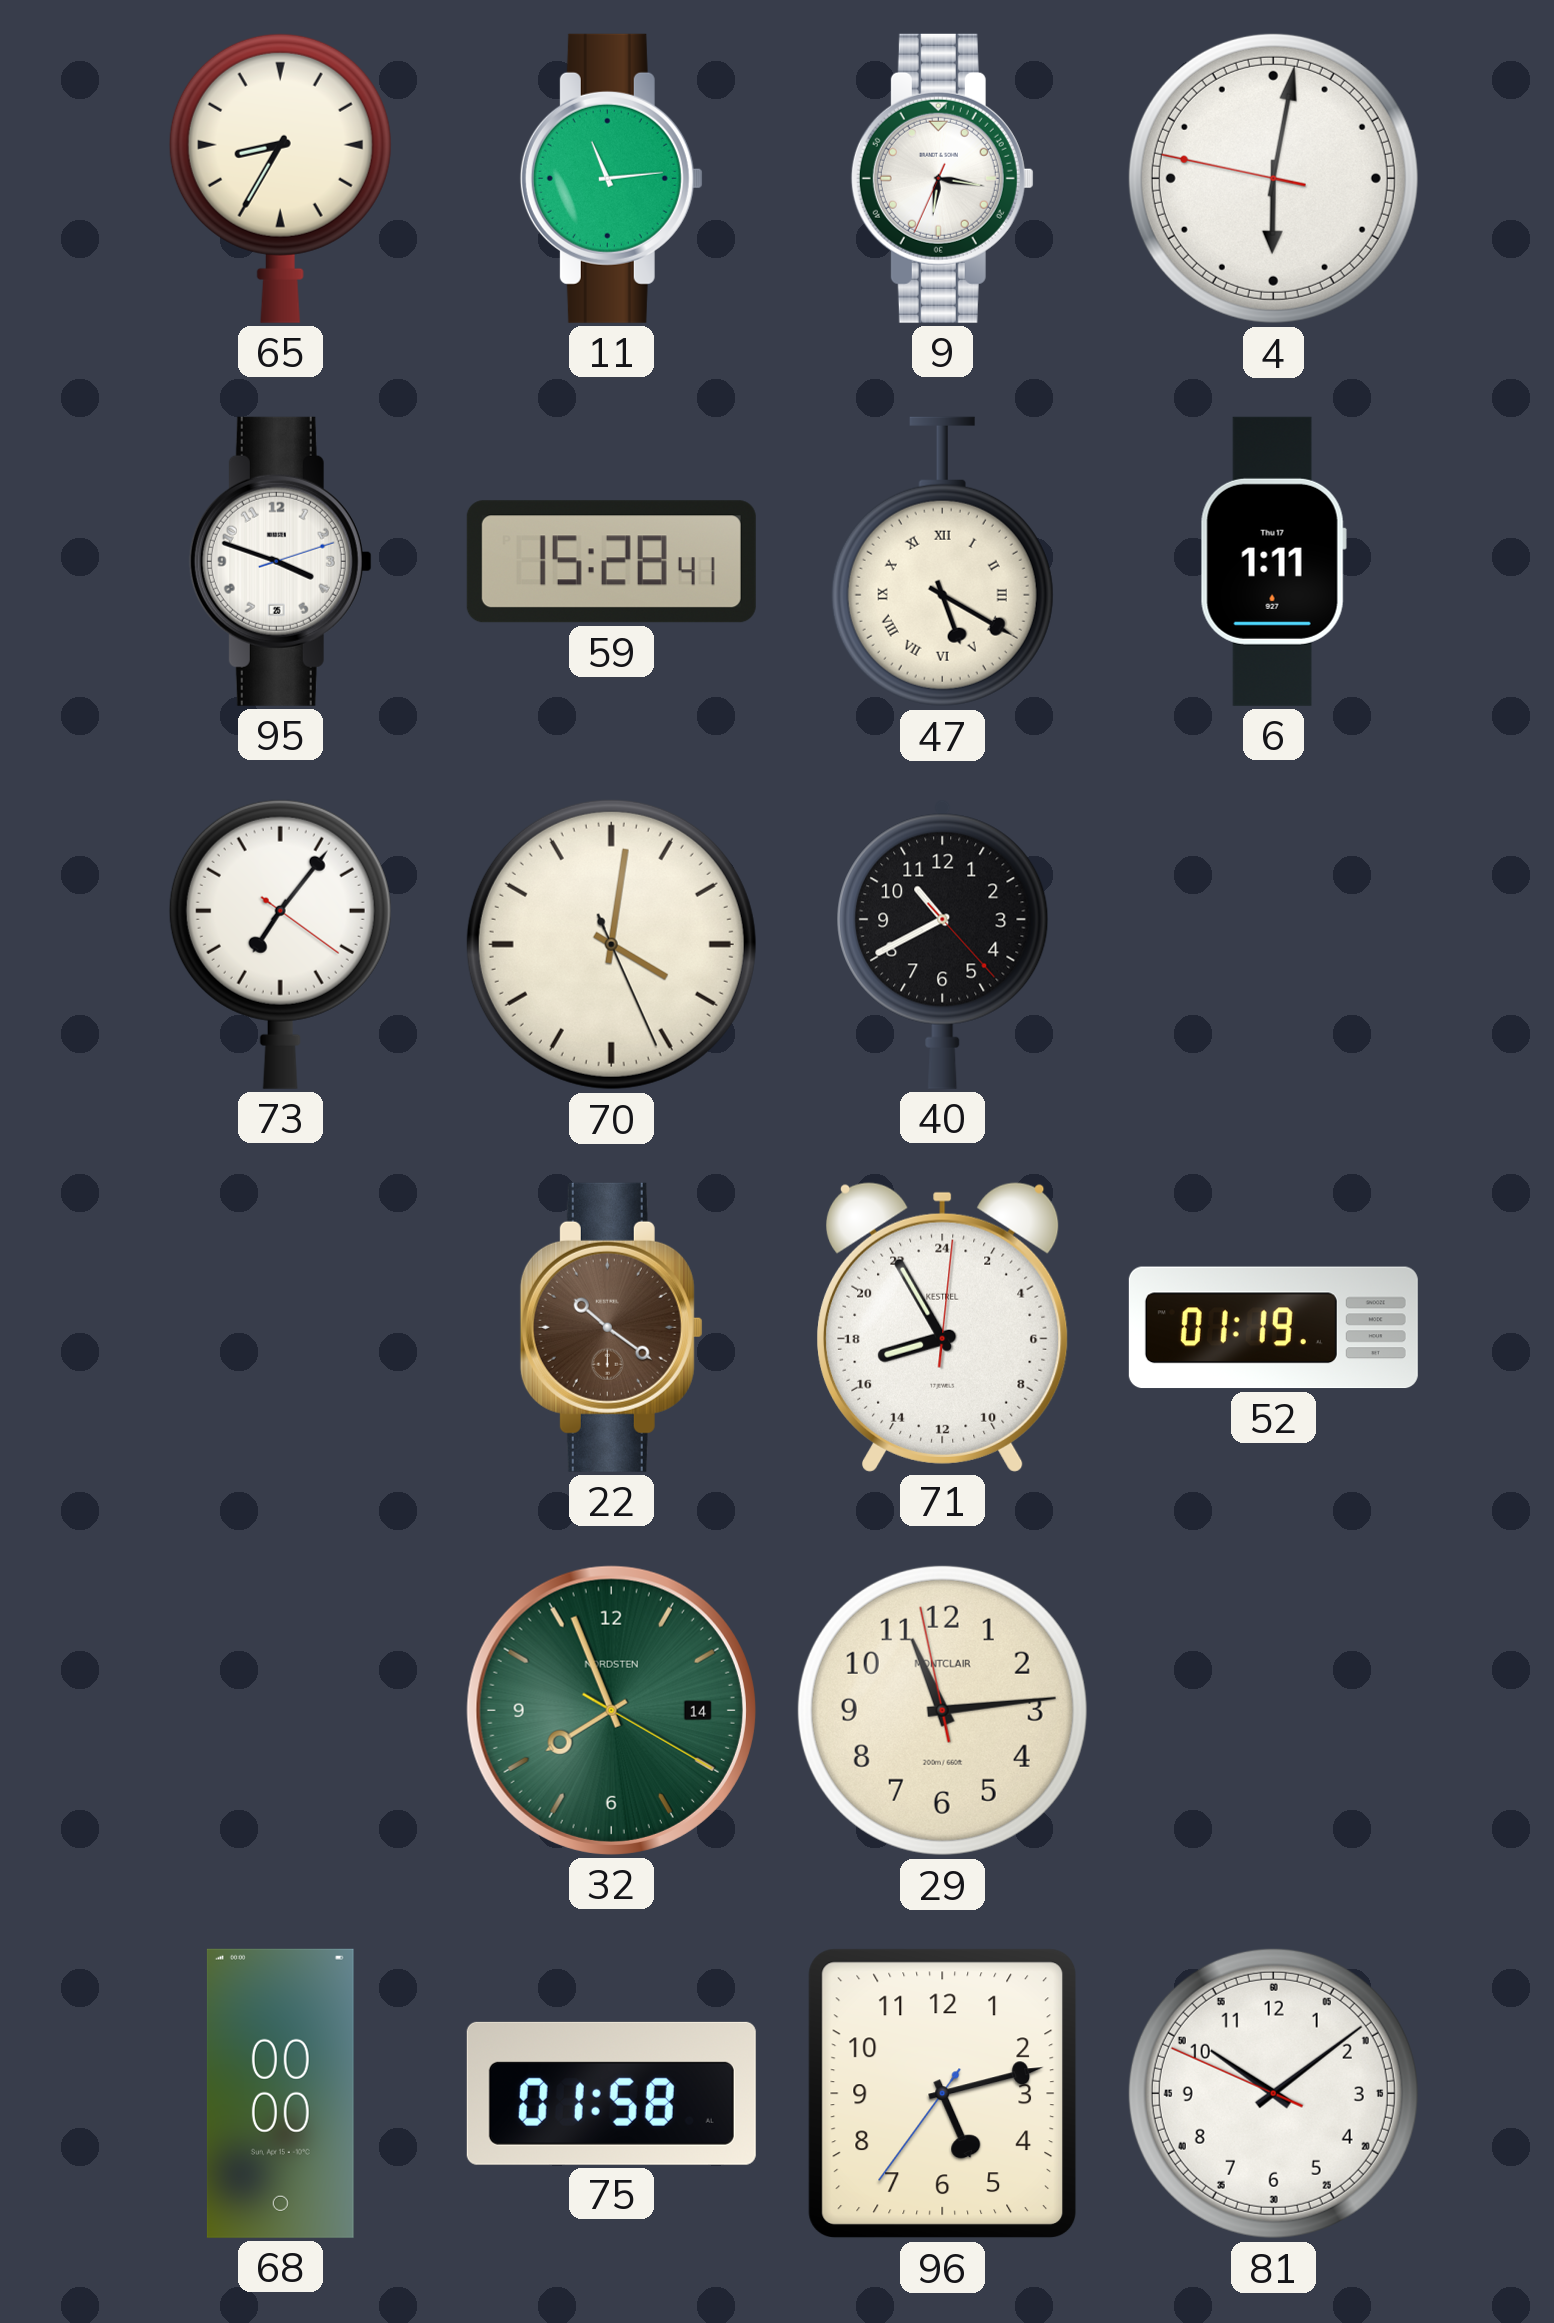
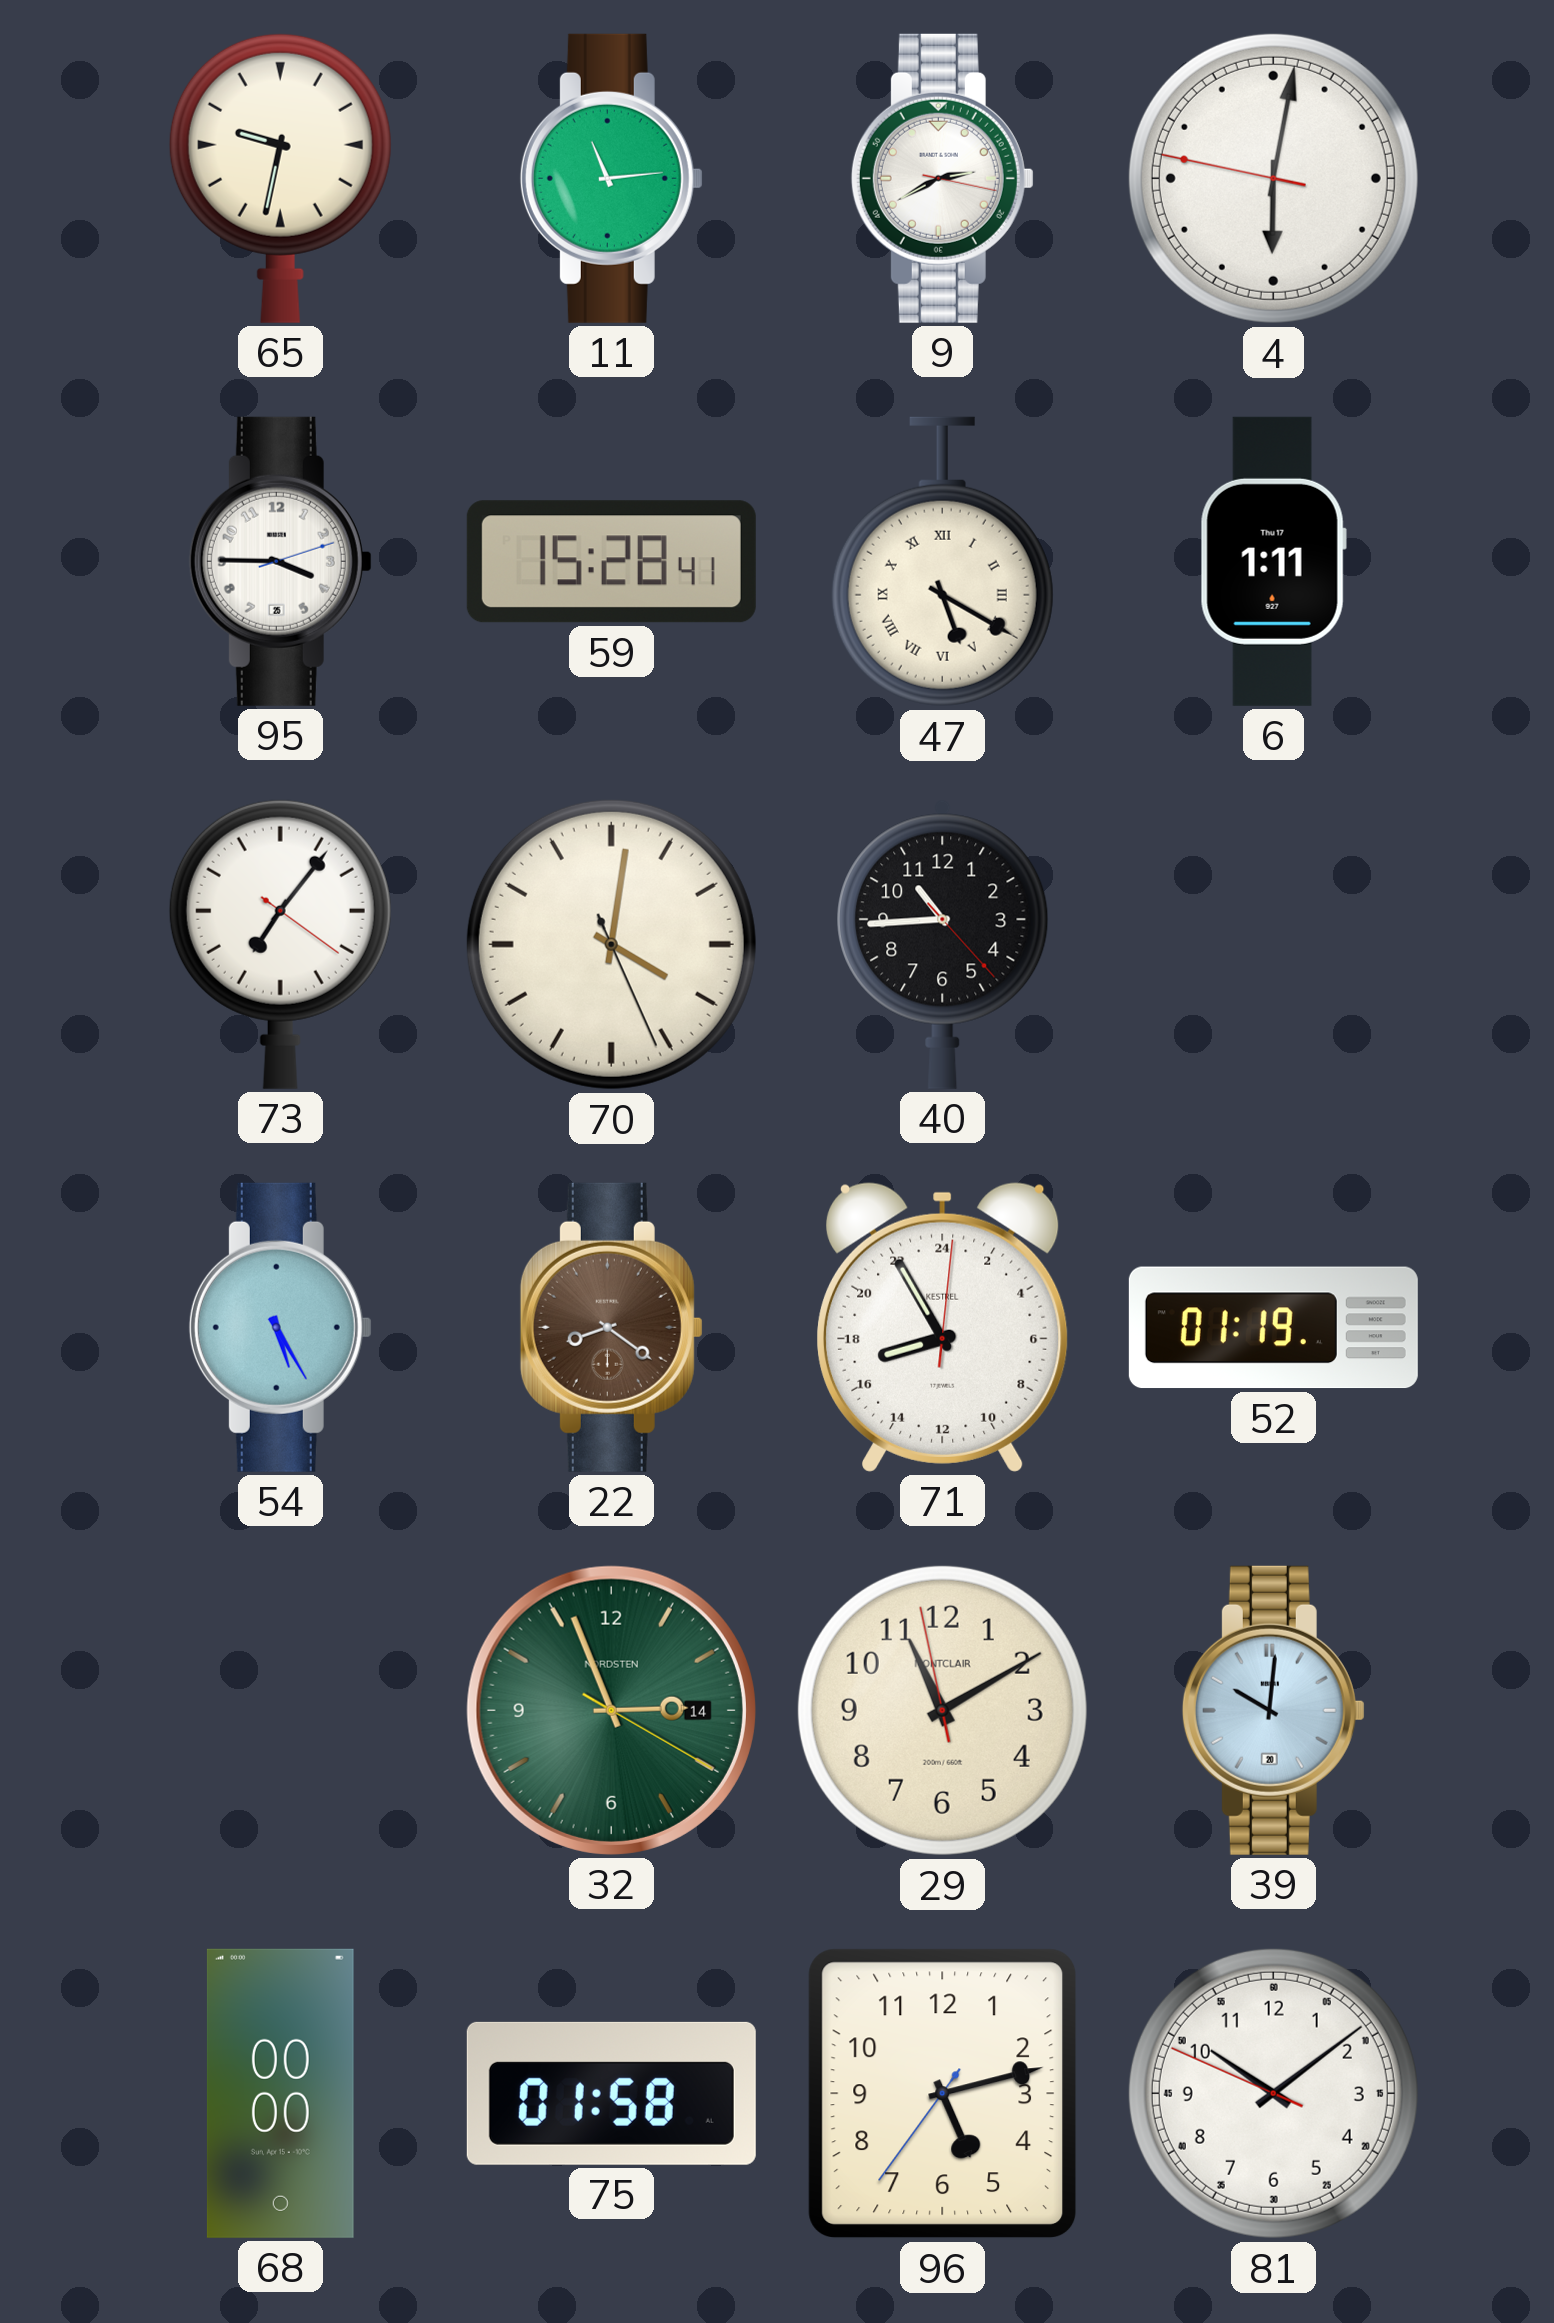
65: 8:35 -> 9:32 (280, 178)
9: 6:16 -> 2:40 (942, 178)
95: 3:48 -> 3:45 (280, 561)
40: 10:40 -> 10:44 (943, 944)
54: none -> 5:25 (280, 1327)
22: 10:21 -> 8:21 (611, 1327)
32: 7:56 -> 2:56 (611, 1710)
29: 11:13 -> 11:09 (942, 1710)
39: none -> 10:01 (1273, 1710)
